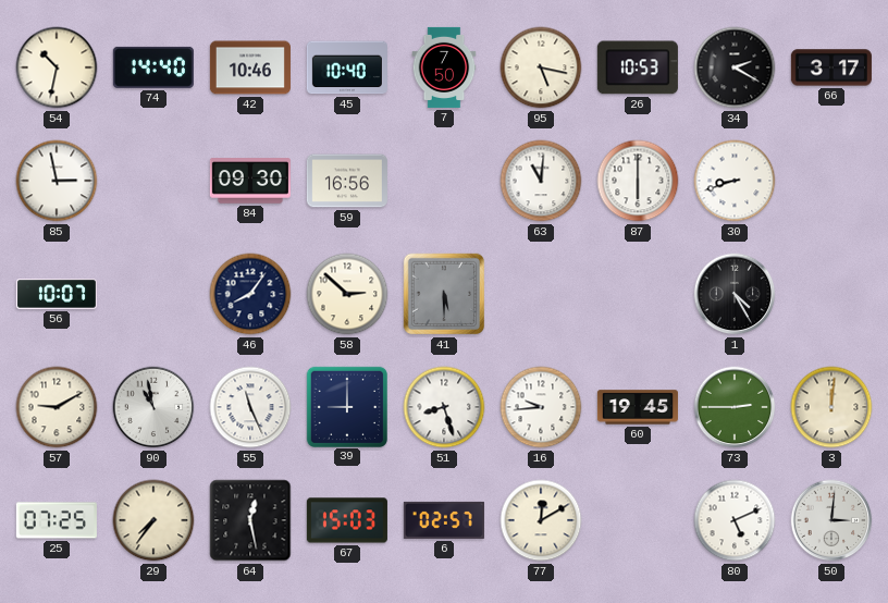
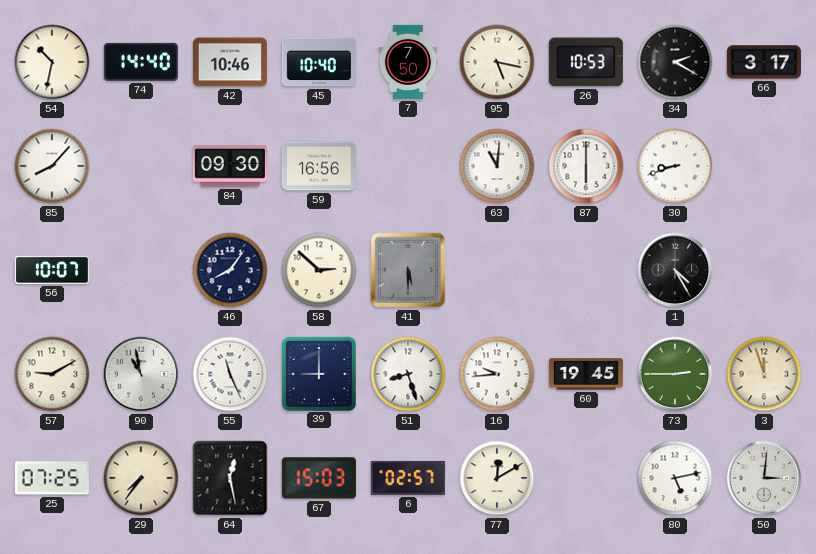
85: 2:58 -> 8:07 (52, 166)
3: 12:01 -> 11:57 (764, 374)
80: 5:11 -> 5:13 (675, 478)
